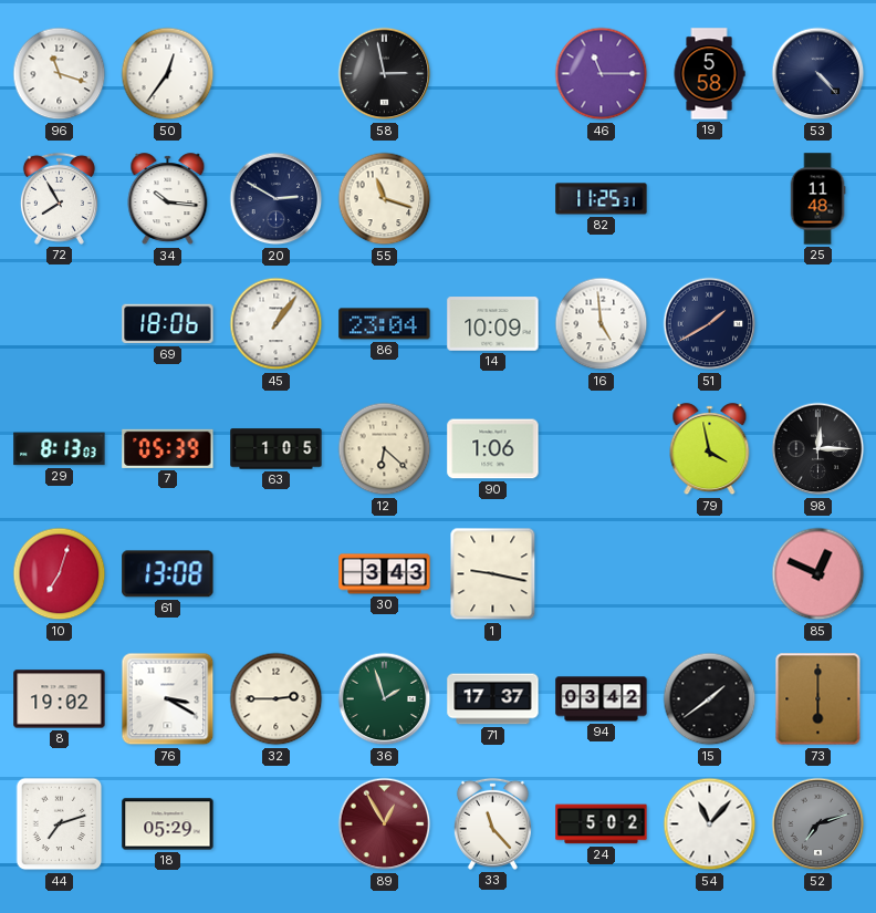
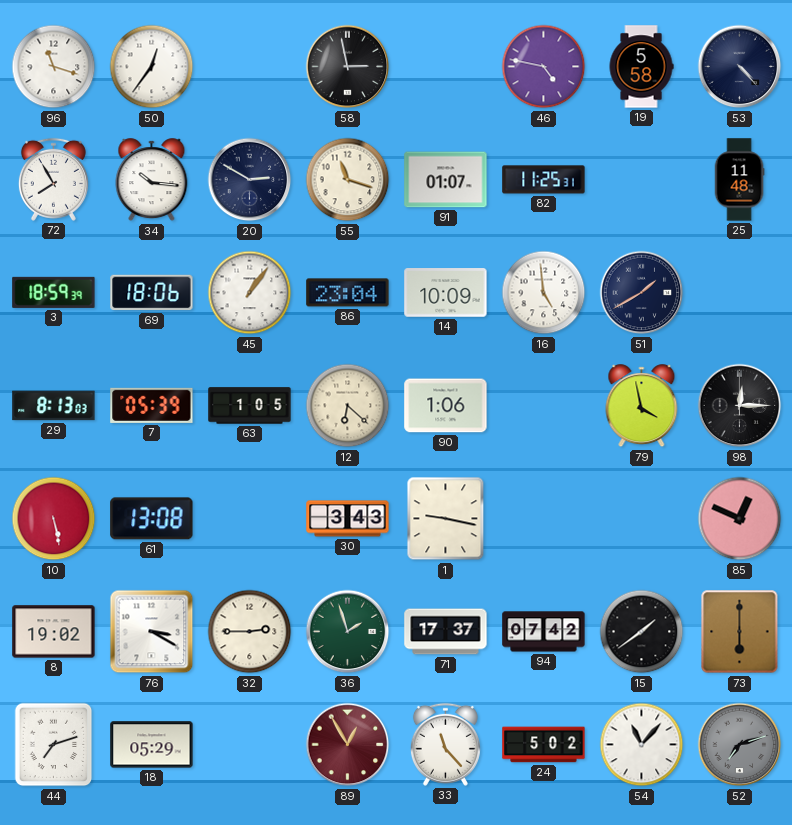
46: 11:15 -> 4:47 (544, 67)
91: none -> 01:07 (446, 180)
3: none -> 18:59 (54, 292)
10: 7:03 -> 5:28 (54, 519)
94: 03:42 -> 07:42 (544, 632)
